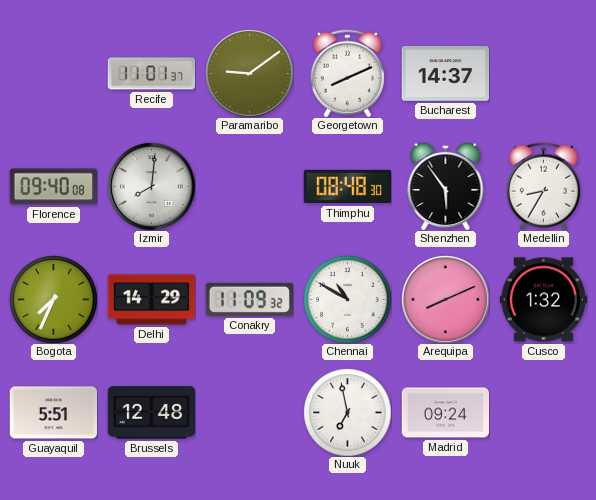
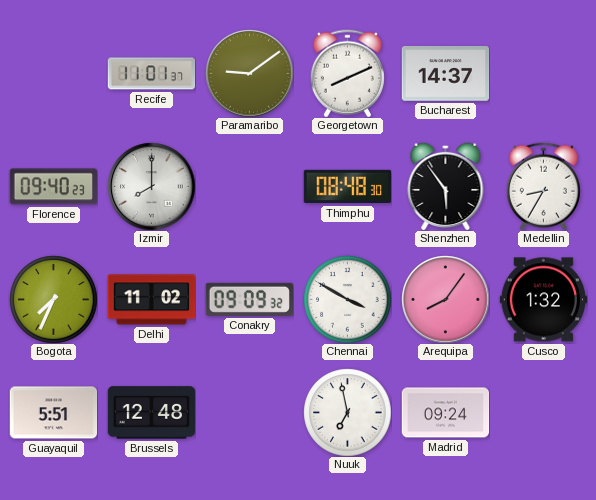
Florence: 09:40:08 -> 09:40:23 (53, 187)
Izmir: 8:01 -> 8:00 (151, 186)
Delhi: 14:29 -> 11:02 (151, 300)
Conakry: 11:09 -> 09:09 (249, 299)
Chennai: 10:50 -> 3:50 (347, 299)
Arequipa: 8:11 -> 8:06 (445, 299)
